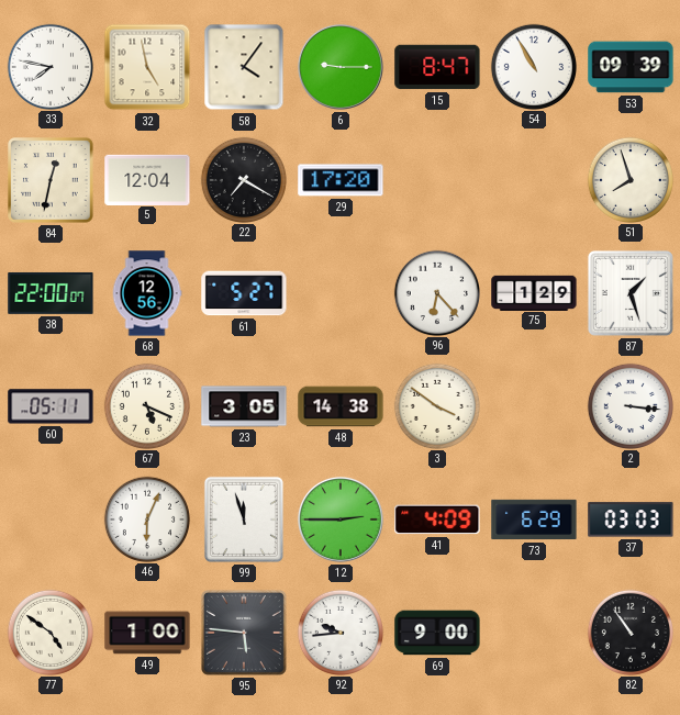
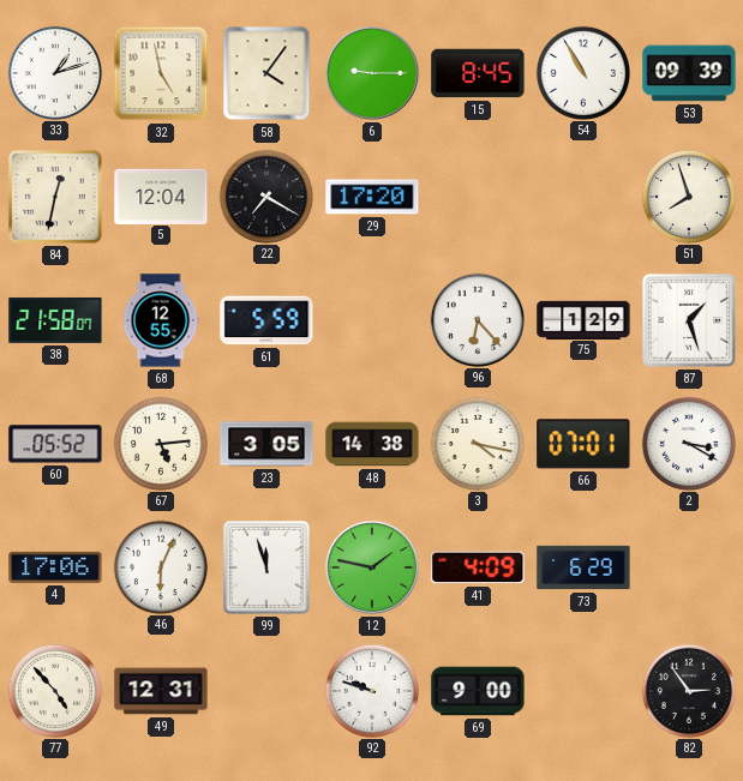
33: 7:47 -> 1:12 (54, 72)
15: 8:47 -> 8:45 (478, 73)
38: 22:00 -> 21:58 (55, 320)
68: 12:56 -> 12:55 (161, 320)
61: 5:27 -> 5:59 (266, 320)
60: 05:11 -> 05:52 (55, 444)
67: 5:19 -> 5:14 (160, 443)
3: 3:51 -> 4:17 (477, 443)
66: none -> 07:01 (583, 444)
2: 3:16 -> 3:20 (688, 443)
4: none -> 17:06 (55, 567)
12: 2:45 -> 1:47 (372, 567)
37: 03:03 -> none (631, 520)
77: 4:51 -> 4:53 (54, 690)
49: 1:00 -> 12:31 (161, 691)
95: 5:46 -> none (244, 633)
92: 9:44 -> 9:48 (371, 690)
82: 10:54 -> 2:54 (688, 690)
